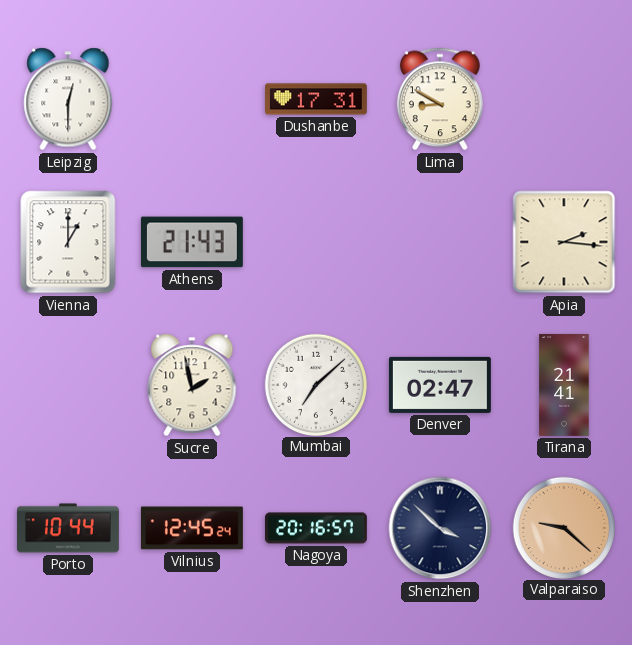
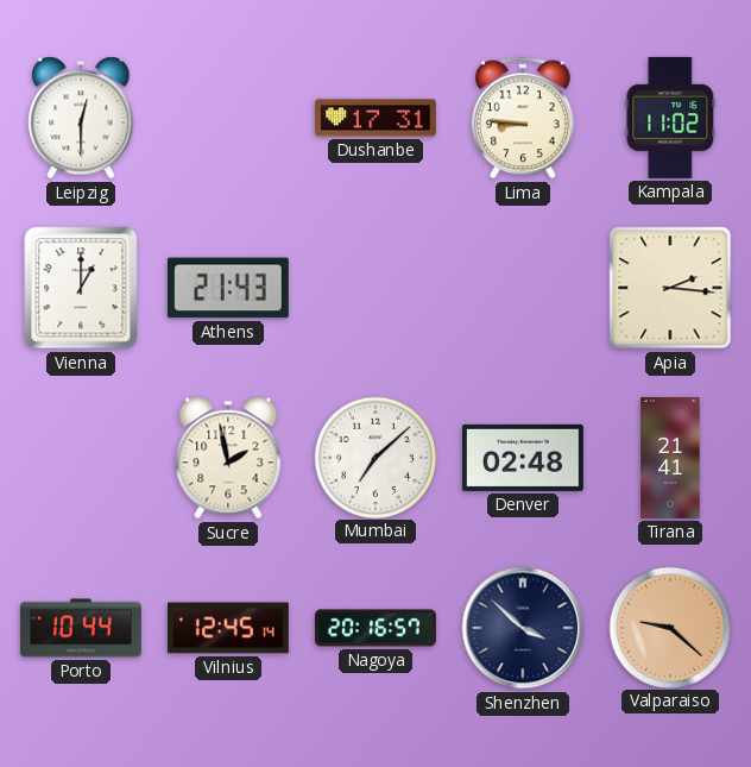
Lima: 8:50 -> 8:46 (523, 118)
Kampala: none -> 11:02 (670, 118)
Denver: 02:47 -> 02:48 (523, 458)
Vilnius: 12:45:24 -> 12:45:14 (228, 628)
